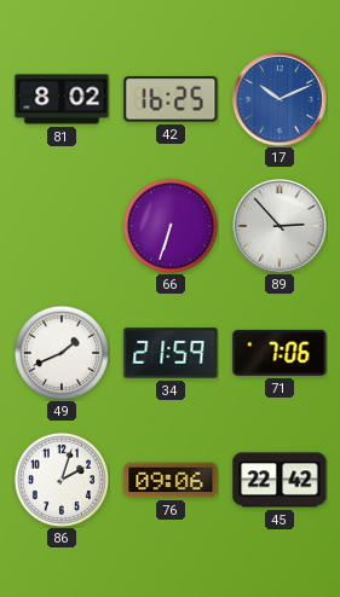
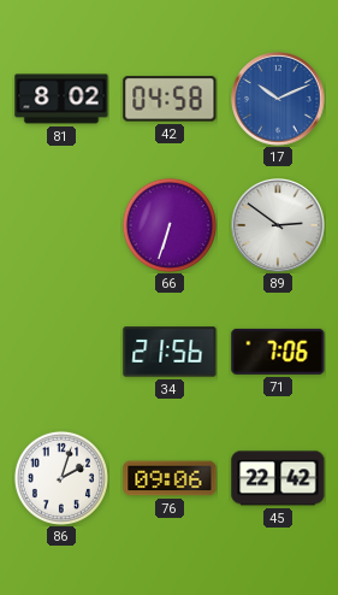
42: 16:25 -> 04:58 (170, 99)
89: 2:53 -> 2:51 (278, 225)
49: 1:41 -> none (62, 353)
34: 21:59 -> 21:56 (170, 352)
